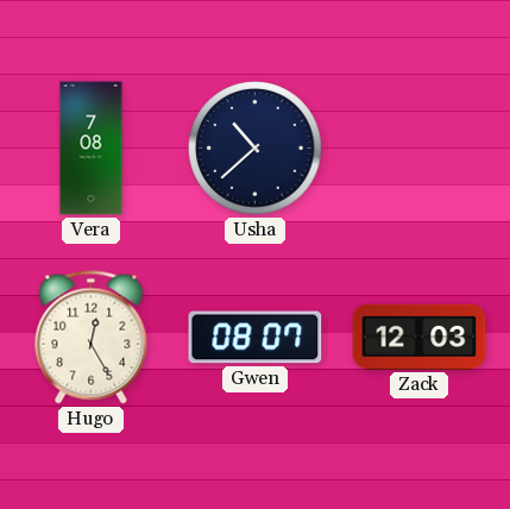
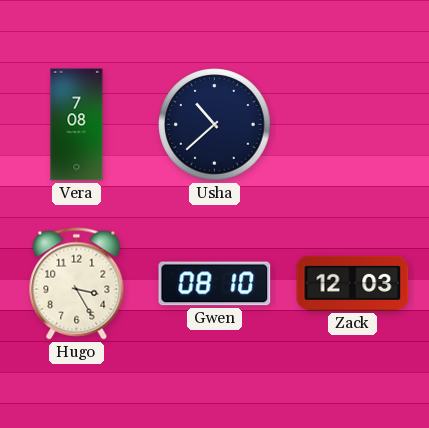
Hugo: 12:25 -> 3:25 (77, 284)
Gwen: 08:07 -> 08:10 (215, 284)
